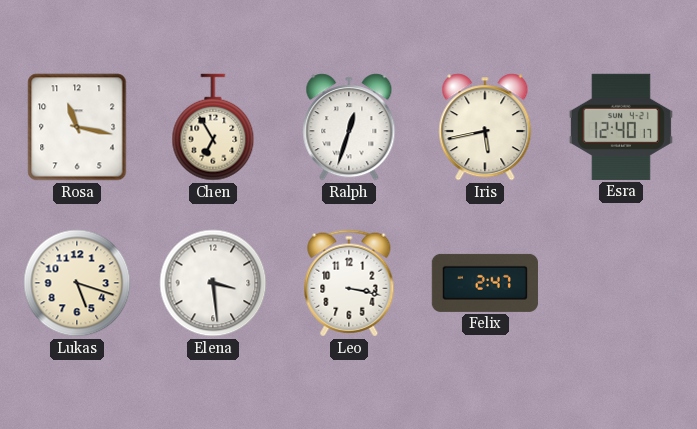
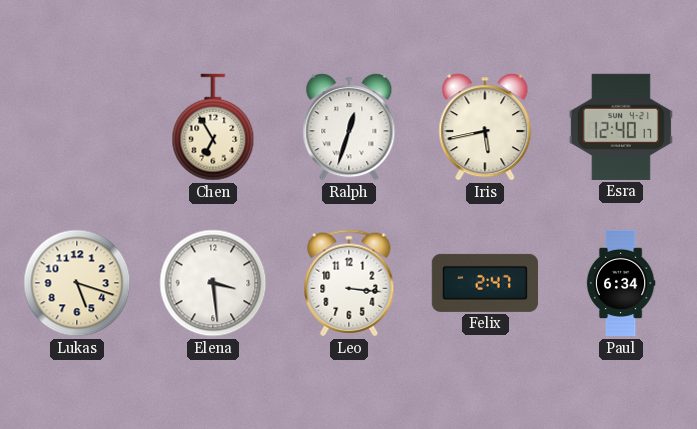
Rosa: 11:17 -> none (77, 127)
Leo: 3:17 -> 3:16 (349, 283)
Paul: none -> 6:34 (621, 283)
